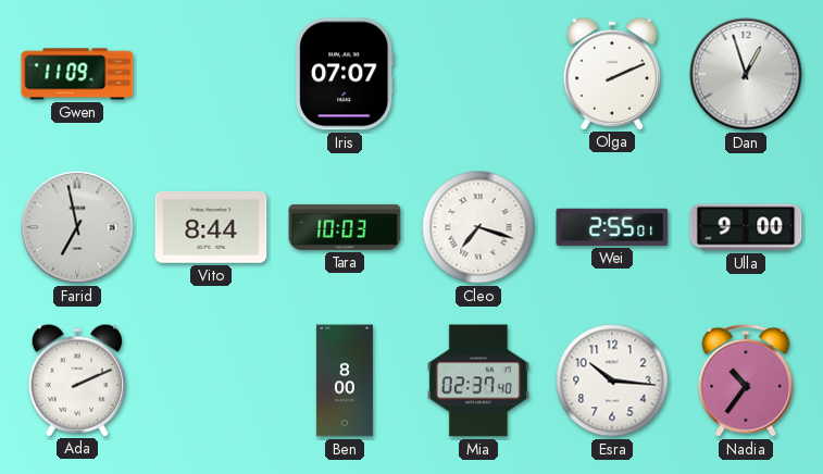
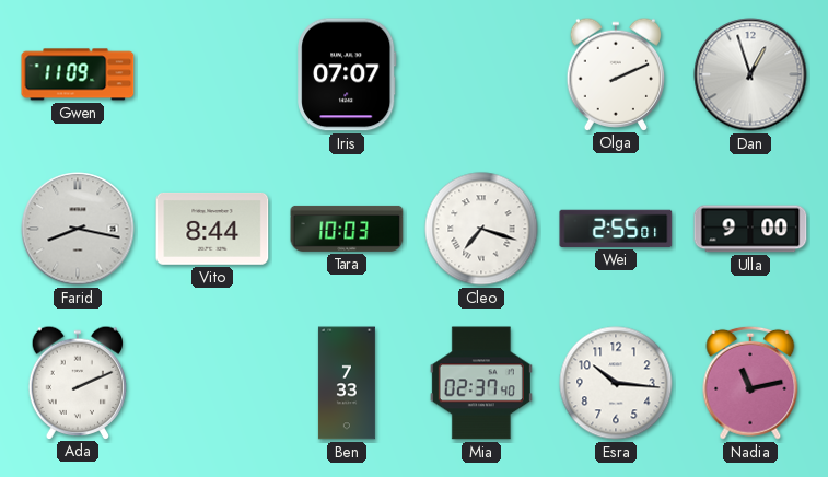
Farid: 6:58 -> 8:17 (78, 229)
Ben: 8:00 -> 7:33 (347, 383)
Nadia: 10:36 -> 11:13 (750, 383)
